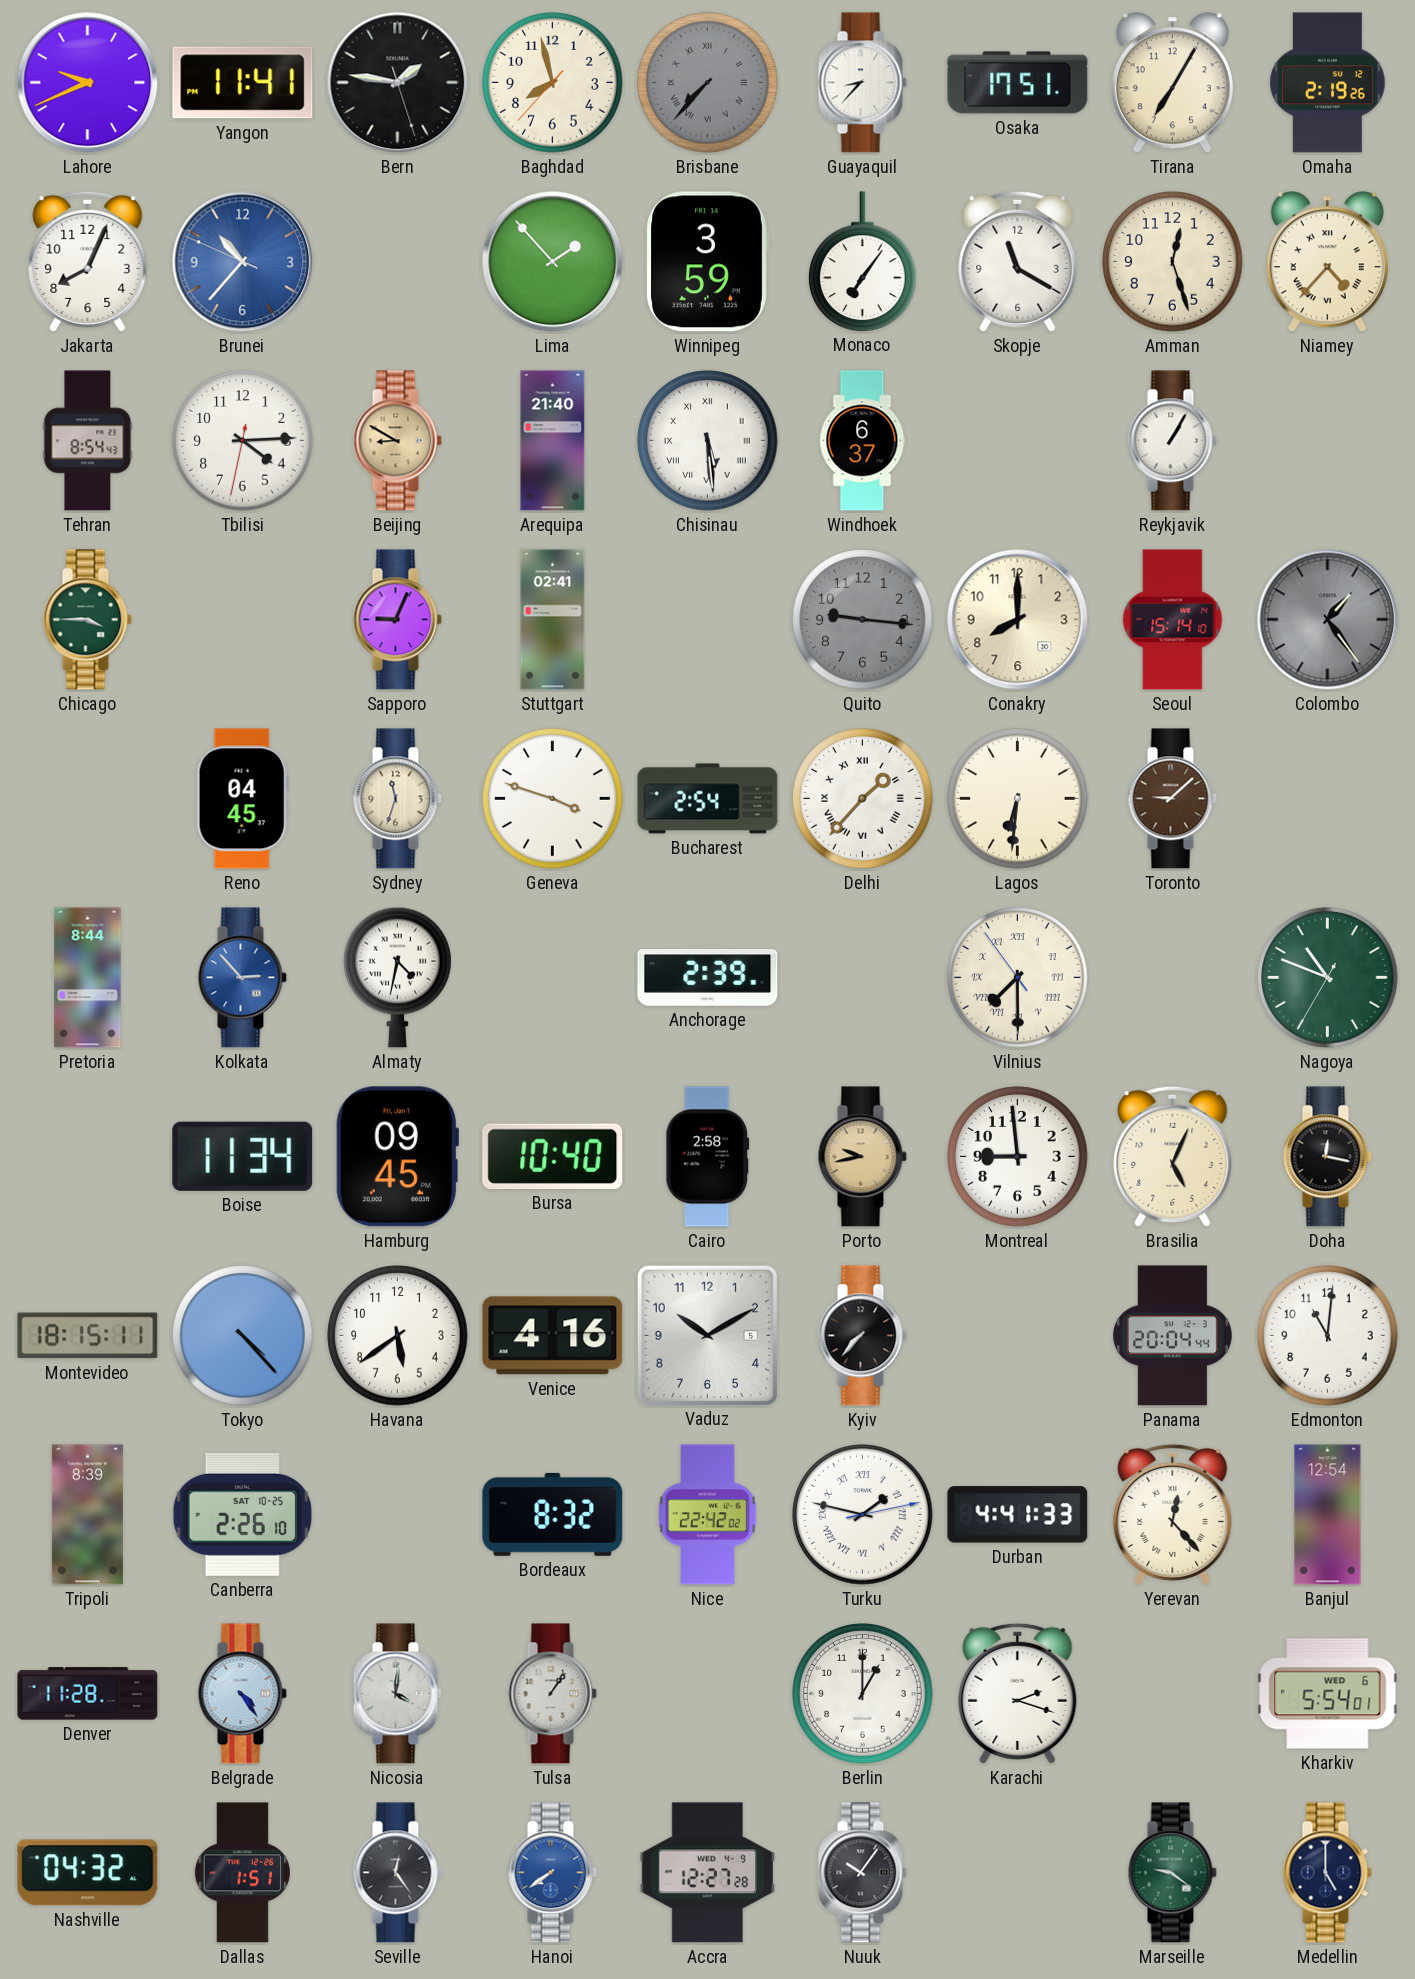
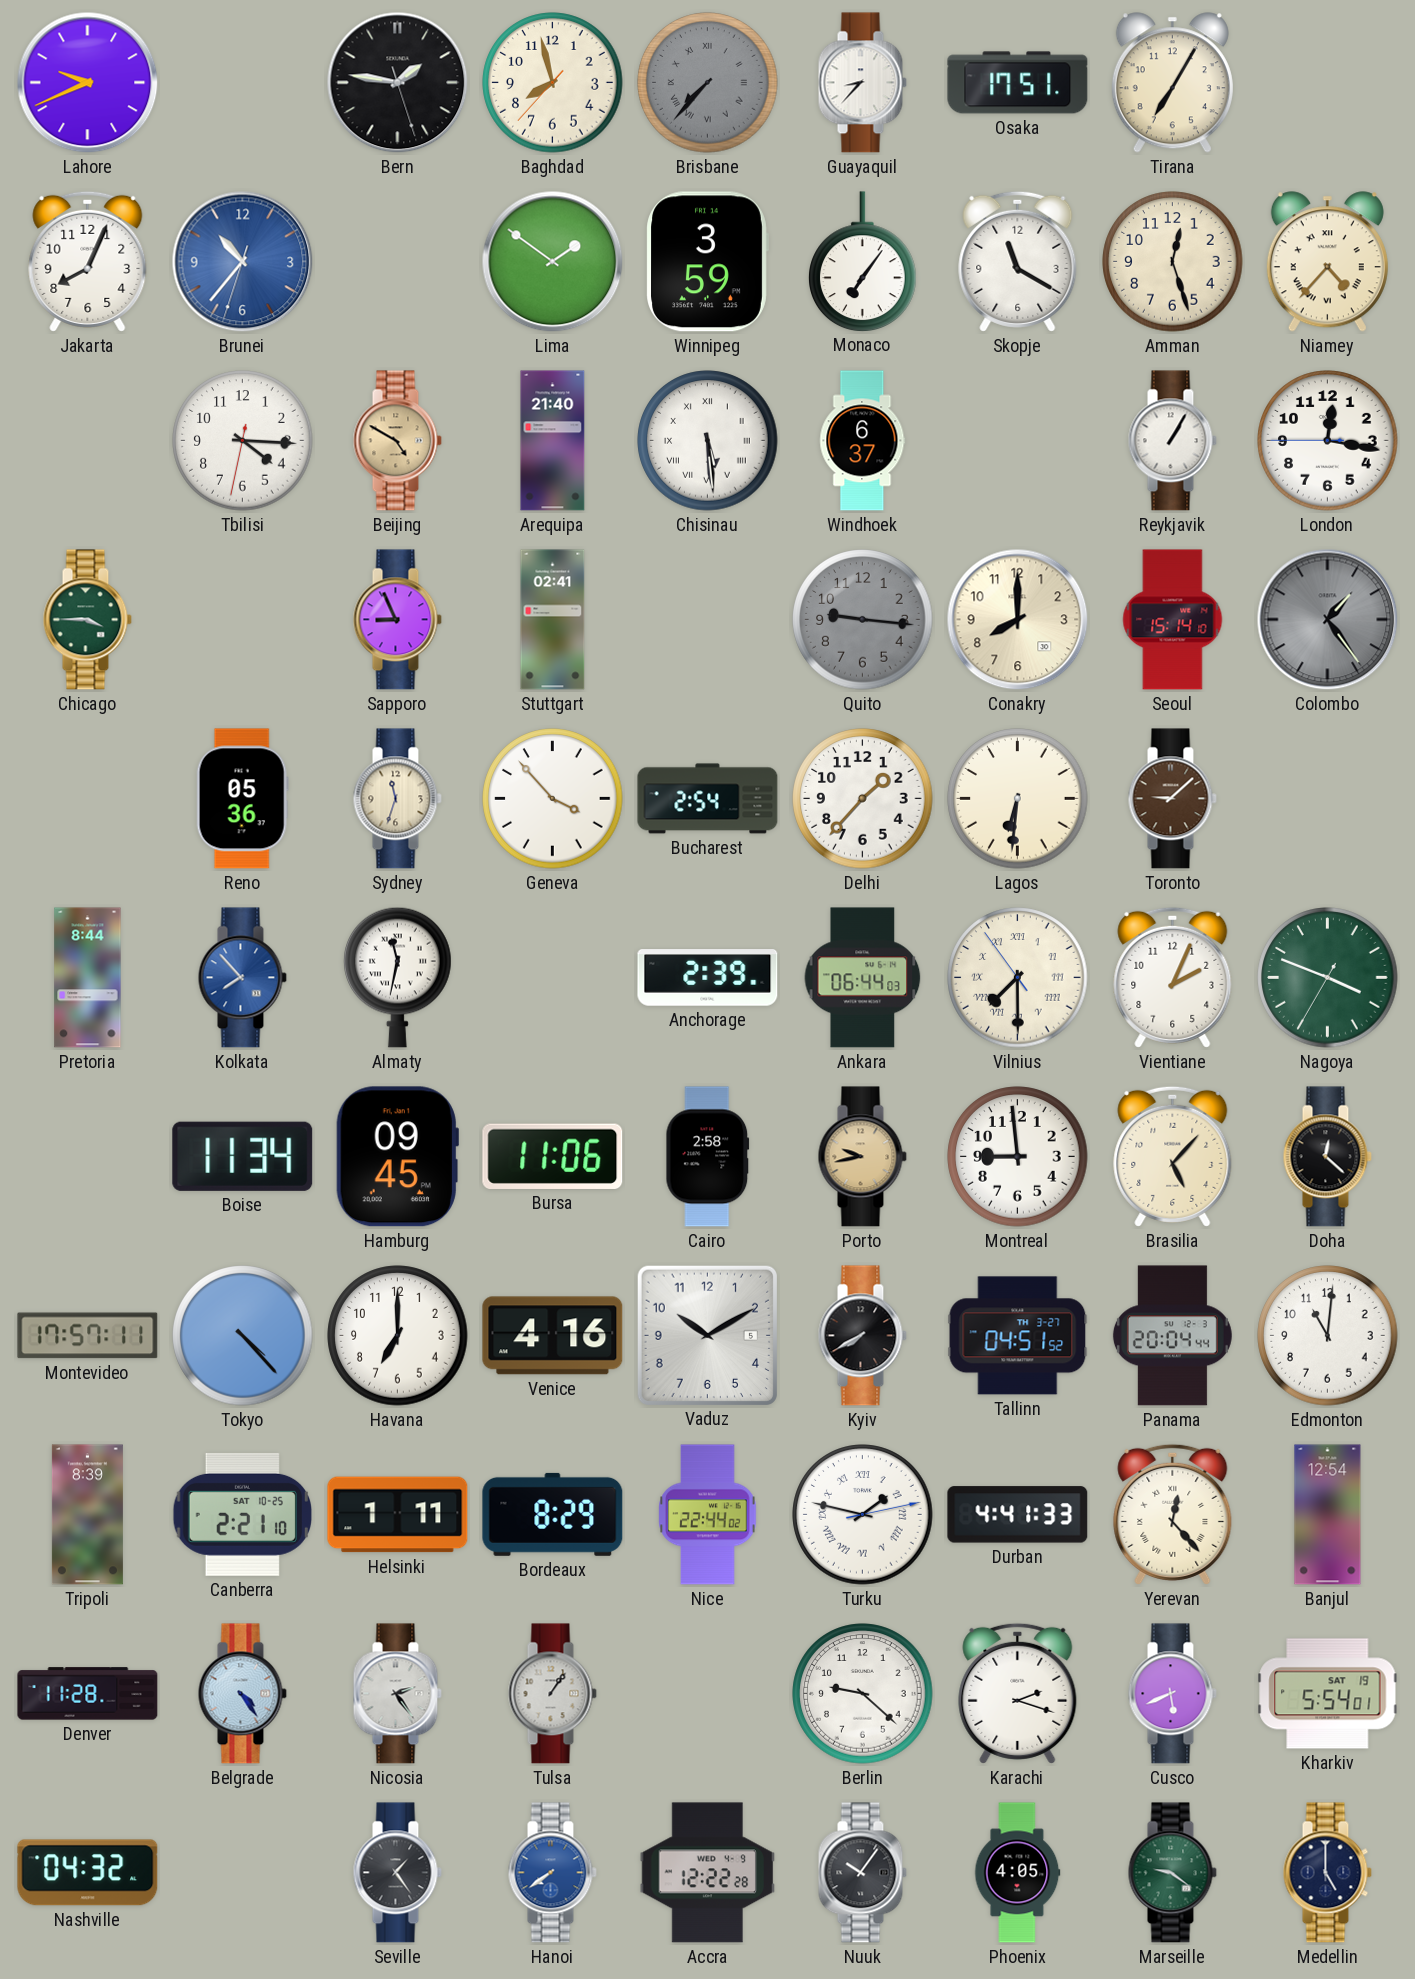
Yangon: 11:41 -> none (243, 83)
Omaha: 2:19 -> none (1328, 83)
Brunei: 10:36:49 -> 10:36:33 (243, 262)
Lima: 1:53 -> 1:51 (553, 262)
Tehran: 8:54 -> none (88, 441)
Tbilisi: 4:14 -> 4:15 (243, 441)
Beijing: 8:50 -> 4:50 (397, 441)
London: none -> 12:16 (1328, 441)
Sapporo: 9:04 -> 8:56 (397, 620)
Reno: 04:45 -> 05:36 (242, 799)
Geneva: 3:48 -> 3:53 (553, 799)
Delhi numerals: Roman -> Arabic (863, 799)
Kolkata: 2:53 -> 7:53 (242, 978)
Almaty: 4:32 -> 11:32 (398, 977)
Ankara: none -> 06:44 (863, 978)
Vientiane: none -> 2:04 (1173, 977)
Nagoya: 10:48 -> 3:48 (1328, 978)
Bursa: 10:40 -> 11:06 (553, 1156)
Brasilia: 5:04 -> 5:07 (1173, 1156)
Doha: 12:17 -> 12:22 (1327, 1157)
Montevideo: 18:15 -> 17:57 (88, 1336)
Havana: 5:39 -> 7:00 (398, 1336)
Kyiv: 7:37 -> 7:40 (862, 1336)
Tallinn: none -> 04:51 (1018, 1336)
Canberra: 2:26 -> 2:21 (242, 1514)
Helsinki: none -> 1:11 (398, 1515)
Bordeaux: 8:32 -> 8:29 (553, 1514)
Nice: 22:42 -> 22:44 (708, 1515)
Nicosia: 4:01 -> 2:24 (397, 1694)
Berlin: 1:00 -> 9:22 (863, 1694)
Cusco: none -> 5:41 (1172, 1694)
Kharkiv date: WED 6 -> SAT 19 (1328, 1694)
Dallas: 1:51 -> none (242, 1873)
Seville: 12:24 -> 1:24 (397, 1873)
Accra: 12:27 -> 12:22 (708, 1873)
Phoenix: none -> 4:05 (1018, 1873)
